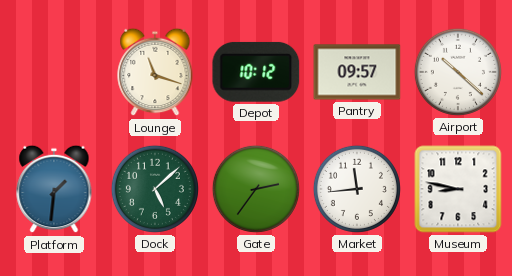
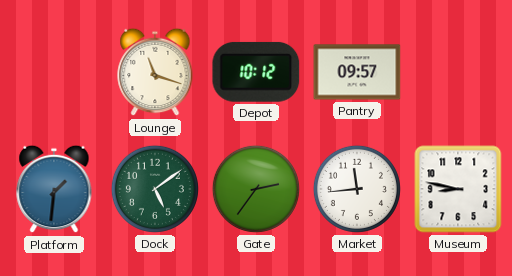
Airport: 10:22 -> none (458, 72)
Dock: 5:08 -> 5:09 (155, 189)
